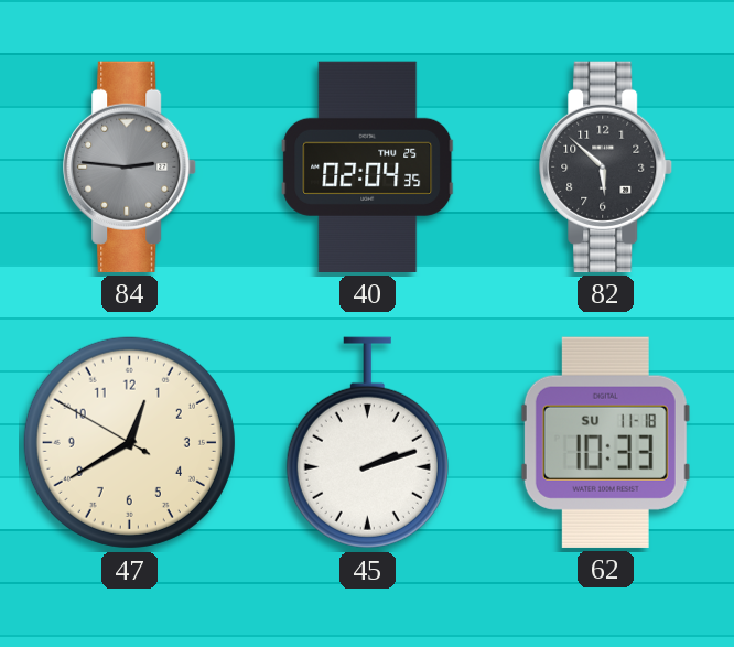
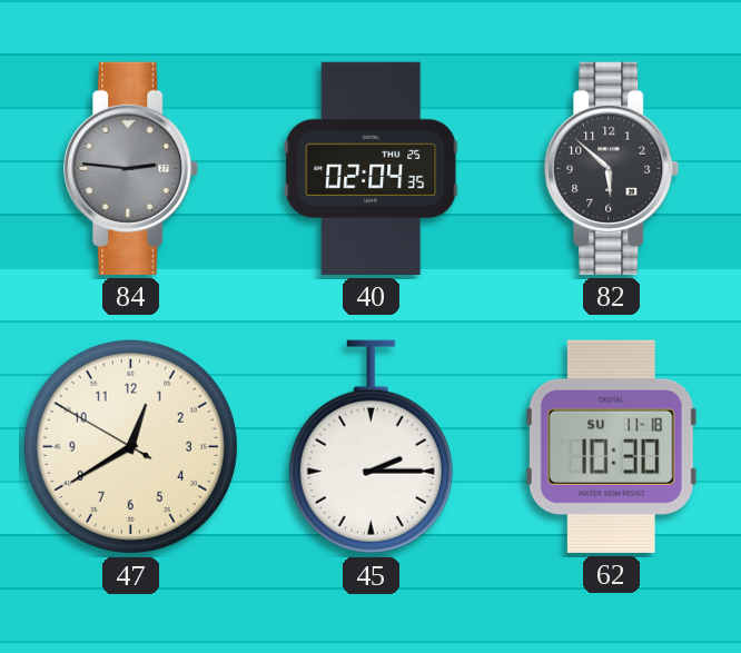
45: 2:12 -> 2:15 (370, 447)
62: 10:33 -> 10:30 (611, 446)
